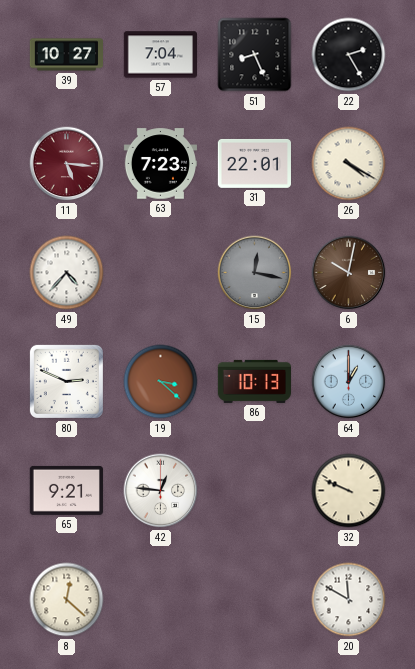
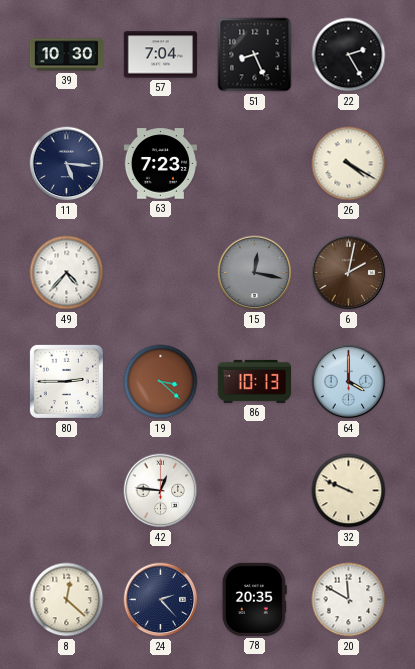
39: 10:27 -> 10:30 (66, 55)
11 dial: burgundy -> navy (67, 164)
31: 22:01 -> none (254, 163)
6: 10:02 -> 2:02 (349, 273)
80: 2:49 -> 2:45 (66, 381)
64: 1:00 -> 4:00 (349, 382)
65: 9:21 -> none (66, 490)
24: none -> 2:23 (161, 600)
78: none -> 20:35 (254, 599)
